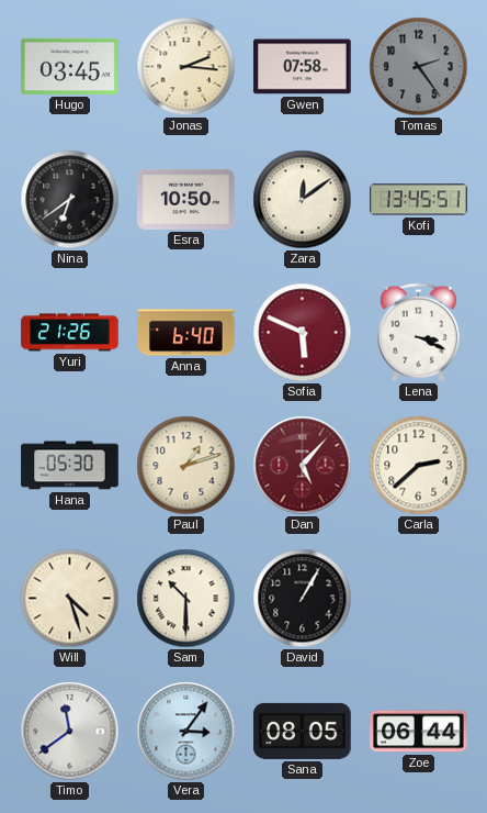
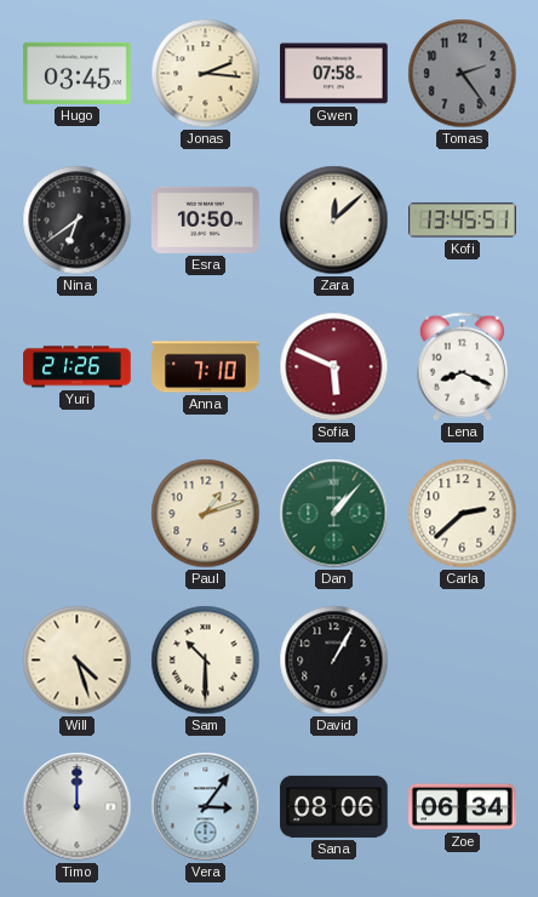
Zara: 12:09 -> 12:08 (334, 221)
Anna: 6:40 -> 7:10 (206, 367)
Lena: 3:19 -> 8:19 (462, 367)
Hana: 05:30 -> none (70, 466)
Dan: 5:07 -> 1:07 (334, 514)
Dan dial: burgundy -> green (334, 514)
Timo: 11:39 -> 12:00 (78, 807)
Sana: 08:05 -> 08:06 (334, 806)
Zoe: 06:44 -> 06:34 (463, 807)
